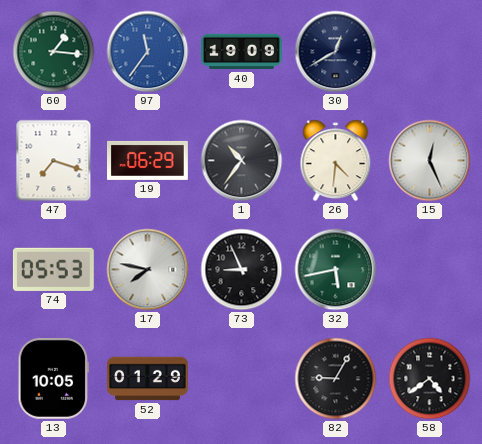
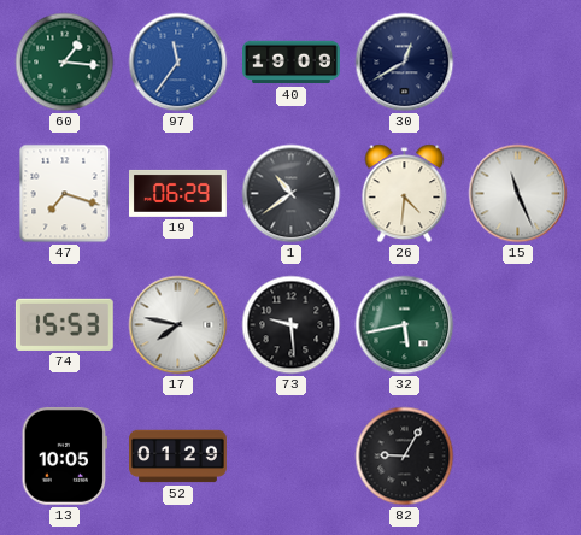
1: 10:36 -> 10:39 (292, 194)
15: 12:26 -> 11:26 (518, 194)
74: 05:53 -> 15:53 (64, 324)
73: 8:56 -> 9:29 (292, 325)
58: 4:39 -> none (430, 379)
